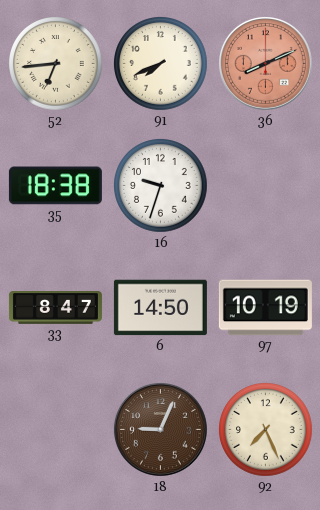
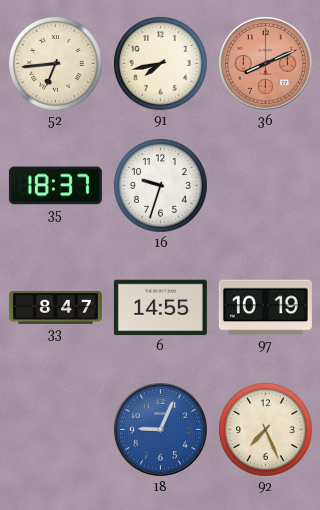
91: 7:41 -> 7:43 (161, 64)
35: 18:38 -> 18:37 (55, 186)
6: 14:50 -> 14:55 (160, 308)
18 dial: brown -> blue (160, 429)
